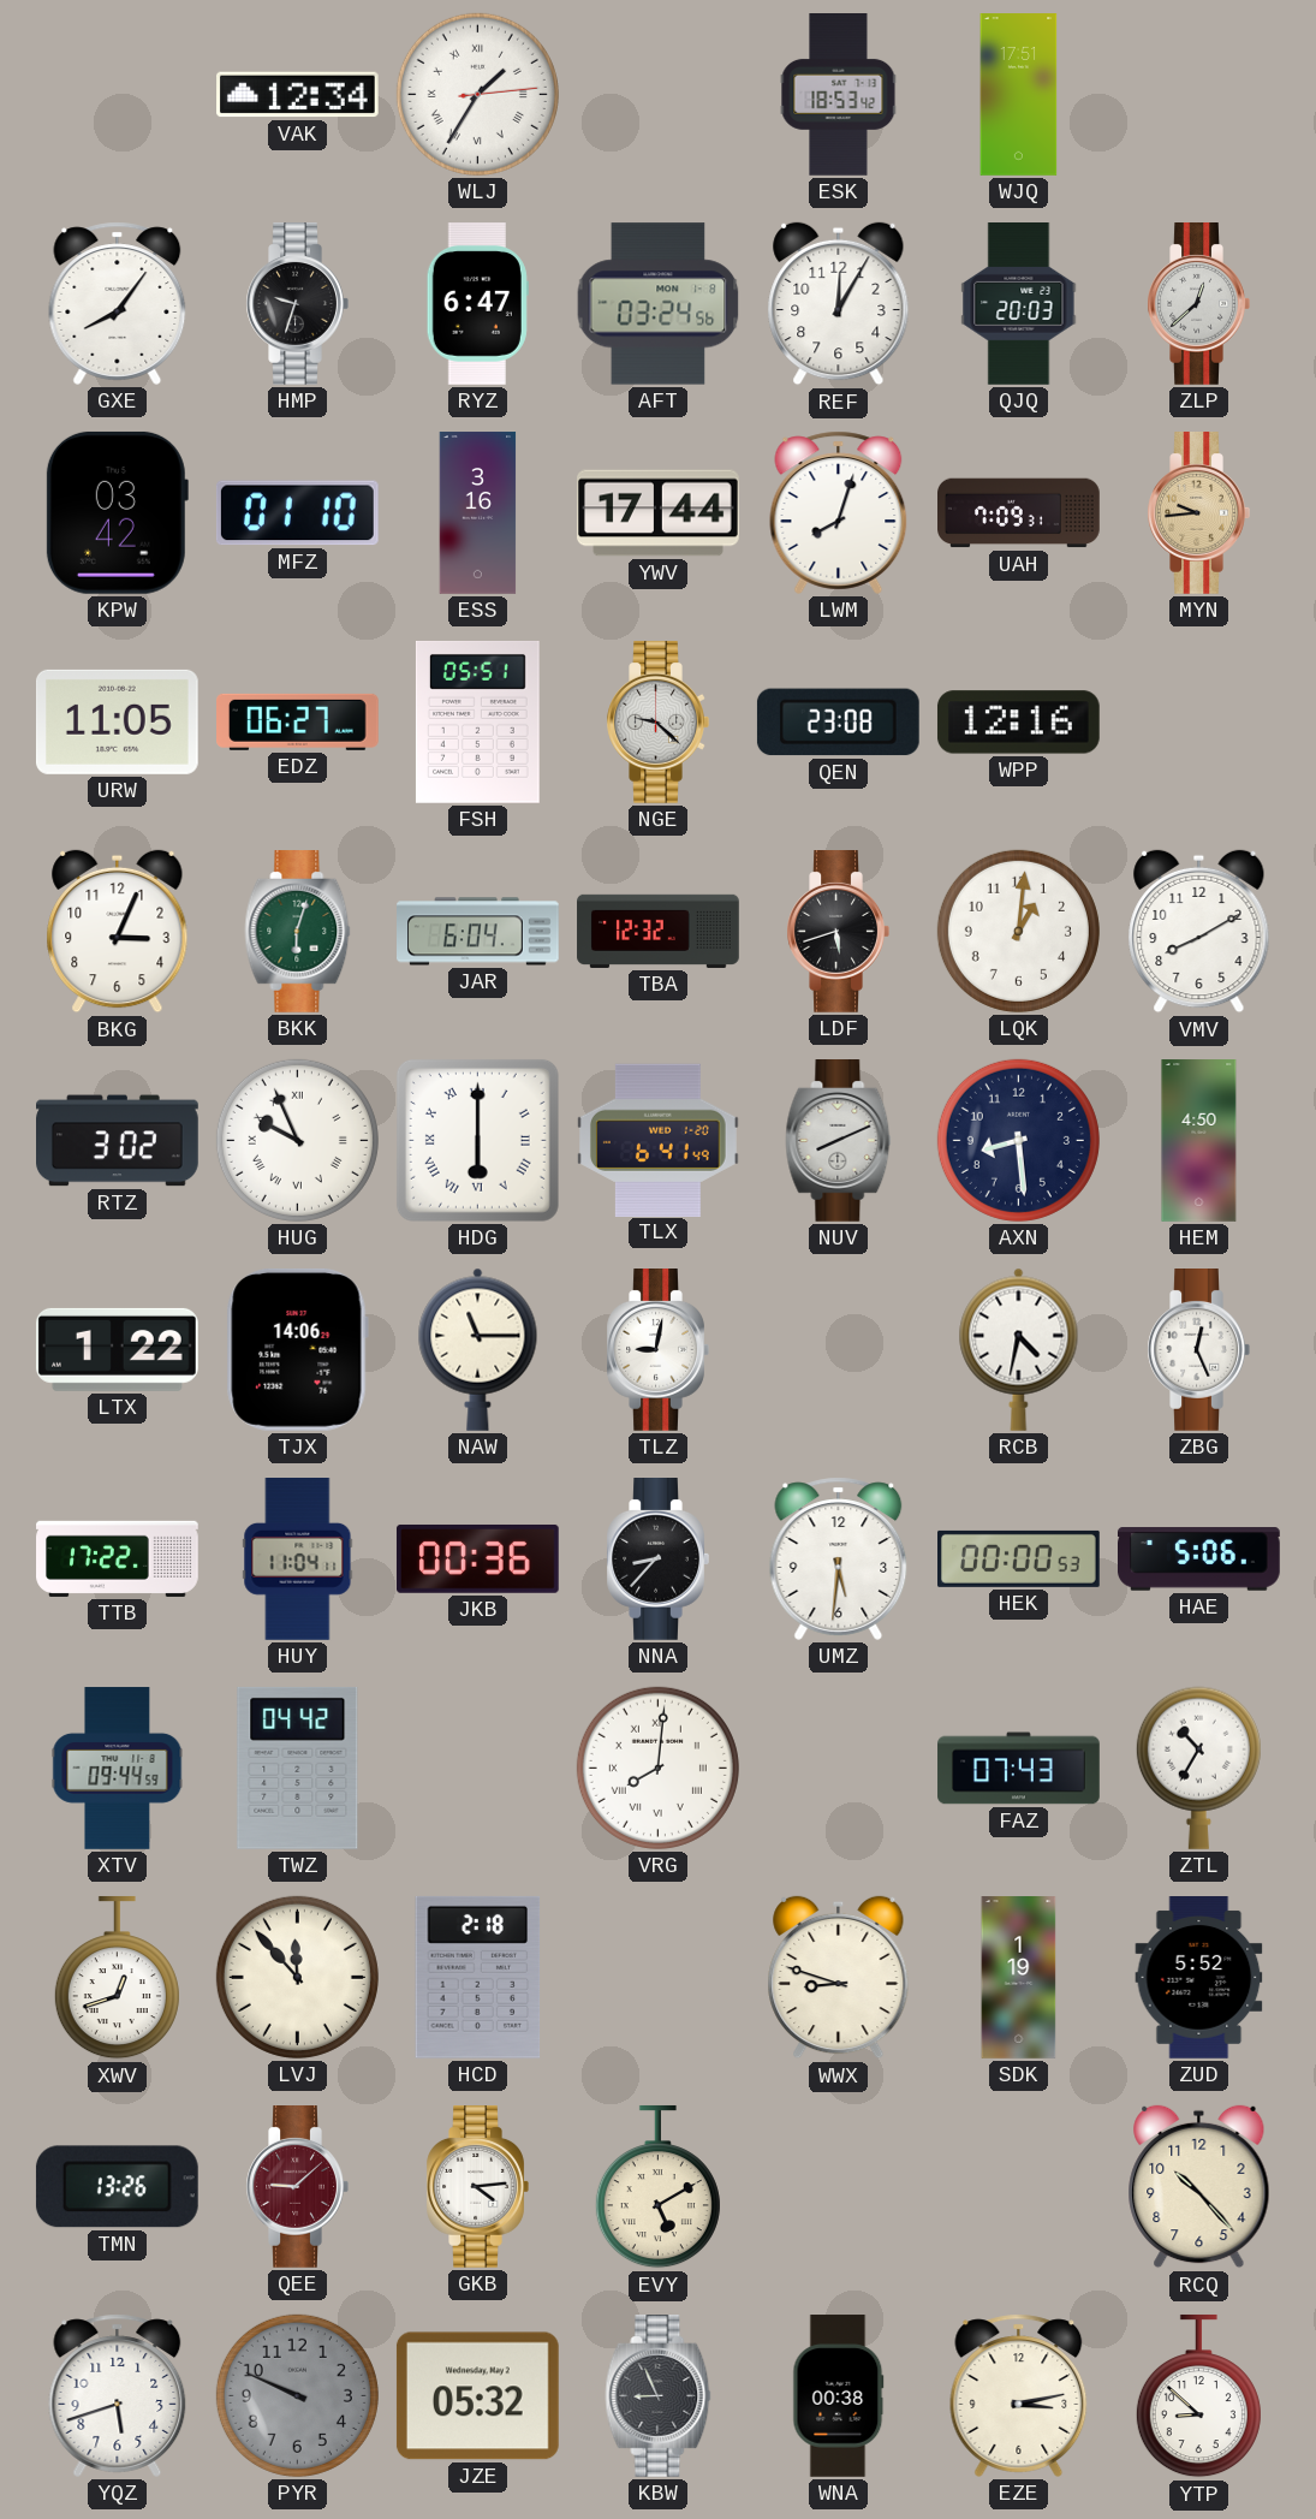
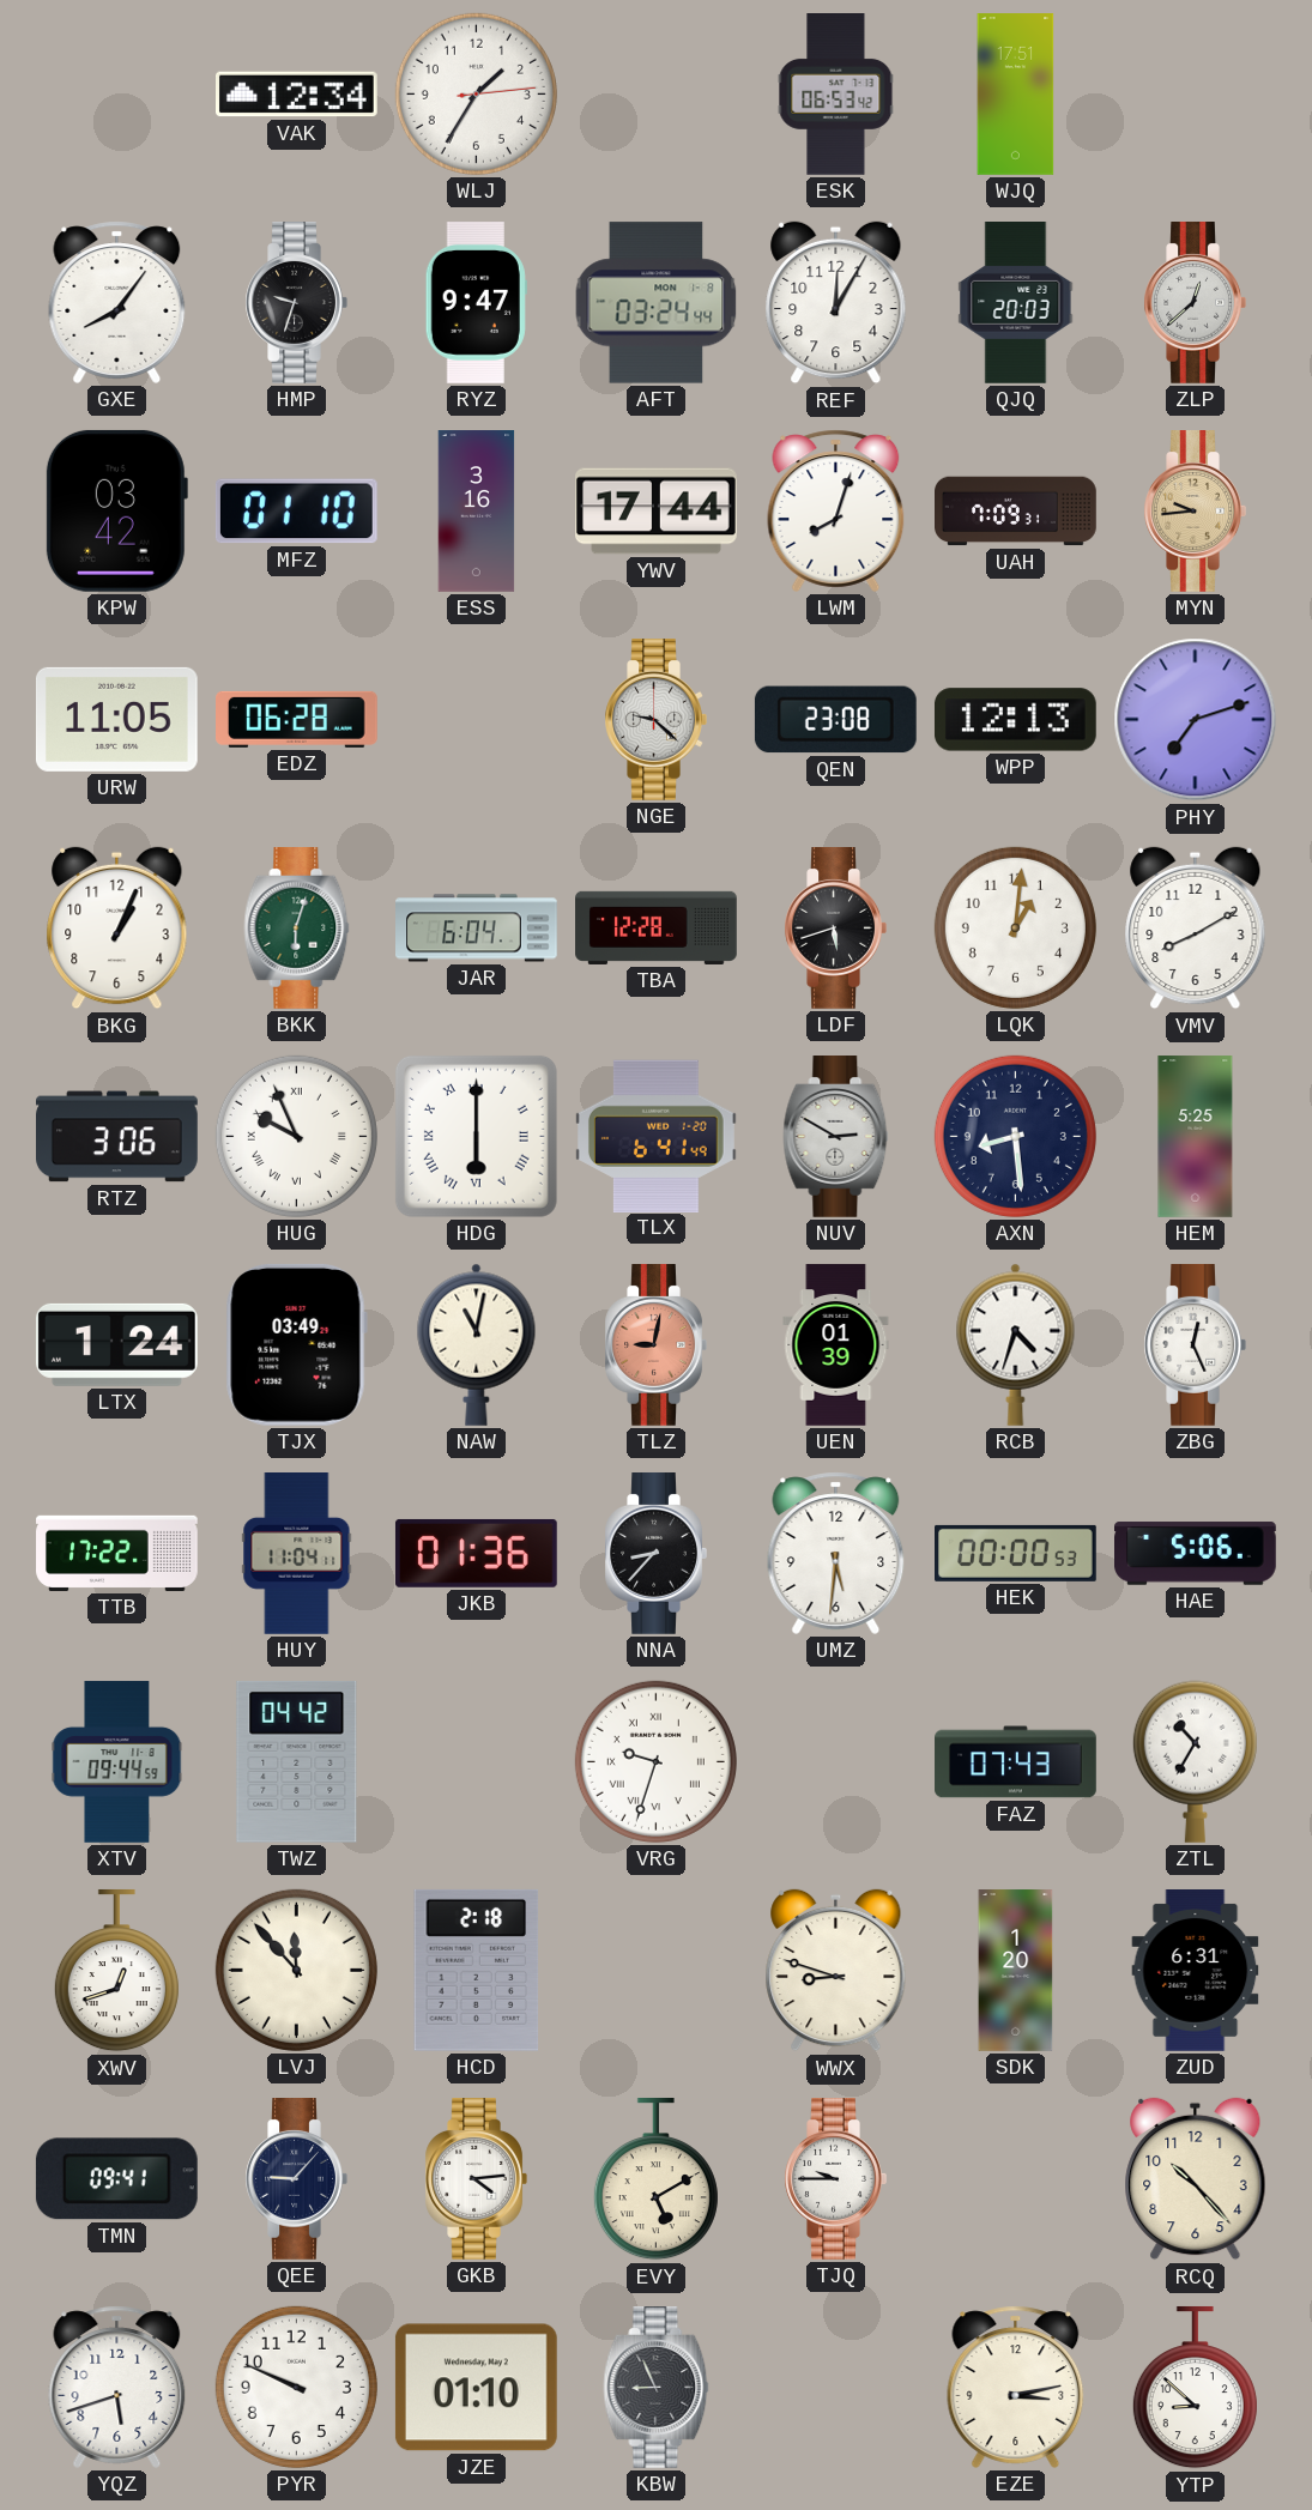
WLJ numerals: Roman -> Arabic (476, 93)
ESK: 18:53 -> 06:53 (836, 95)
RYZ: 6:47 -> 9:47 (476, 303)
AFT: 03:24:56 -> 03:24:44 (657, 303)
EDZ: 06:27 -> 06:28 (297, 719)
FSH: 05:51 -> none (477, 721)
WPP: 12:16 -> 12:13 (1015, 720)
PHY: none -> 7:12 (1196, 720)
BKG: 3:04 -> 1:04 (117, 929)
TBA: 12:32 -> 12:28 (657, 927)
RTZ: 3:02 -> 3:06 (117, 1137)
NUV: 8:11 -> 2:50 (836, 1137)
HEM: 4:50 -> 5:25 (1196, 1137)
LTX: 1:22 -> 1:24 (116, 1344)
TJX: 14:06 -> 03:49 (296, 1344)
NAW: 11:15 -> 11:02 (477, 1344)
TLZ dial: white -> salmon (655, 1345)
UEN: none -> 01:39 (836, 1345)
RCB: 4:32 -> 4:33 (1016, 1344)
JKB: 00:36 -> 01:36 (476, 1553)
VRG: 8:01 -> 9:33 (655, 1761)
SDK: 1:19 -> 1:20 (1016, 1971)
ZUD: 5:52 -> 6:31 (1196, 1971)
TMN: 13:26 -> 09:41 (116, 2179)
QEE: 9:08 -> 9:07 (296, 2179)
QEE dial: burgundy -> navy (296, 2179)
TJQ: none -> 9:45 (835, 2179)
PYR dial: grey -> white (296, 2387)
JZE: 05:32 -> 01:10 (476, 2388)
WNA: 00:38 -> none (839, 2396)
